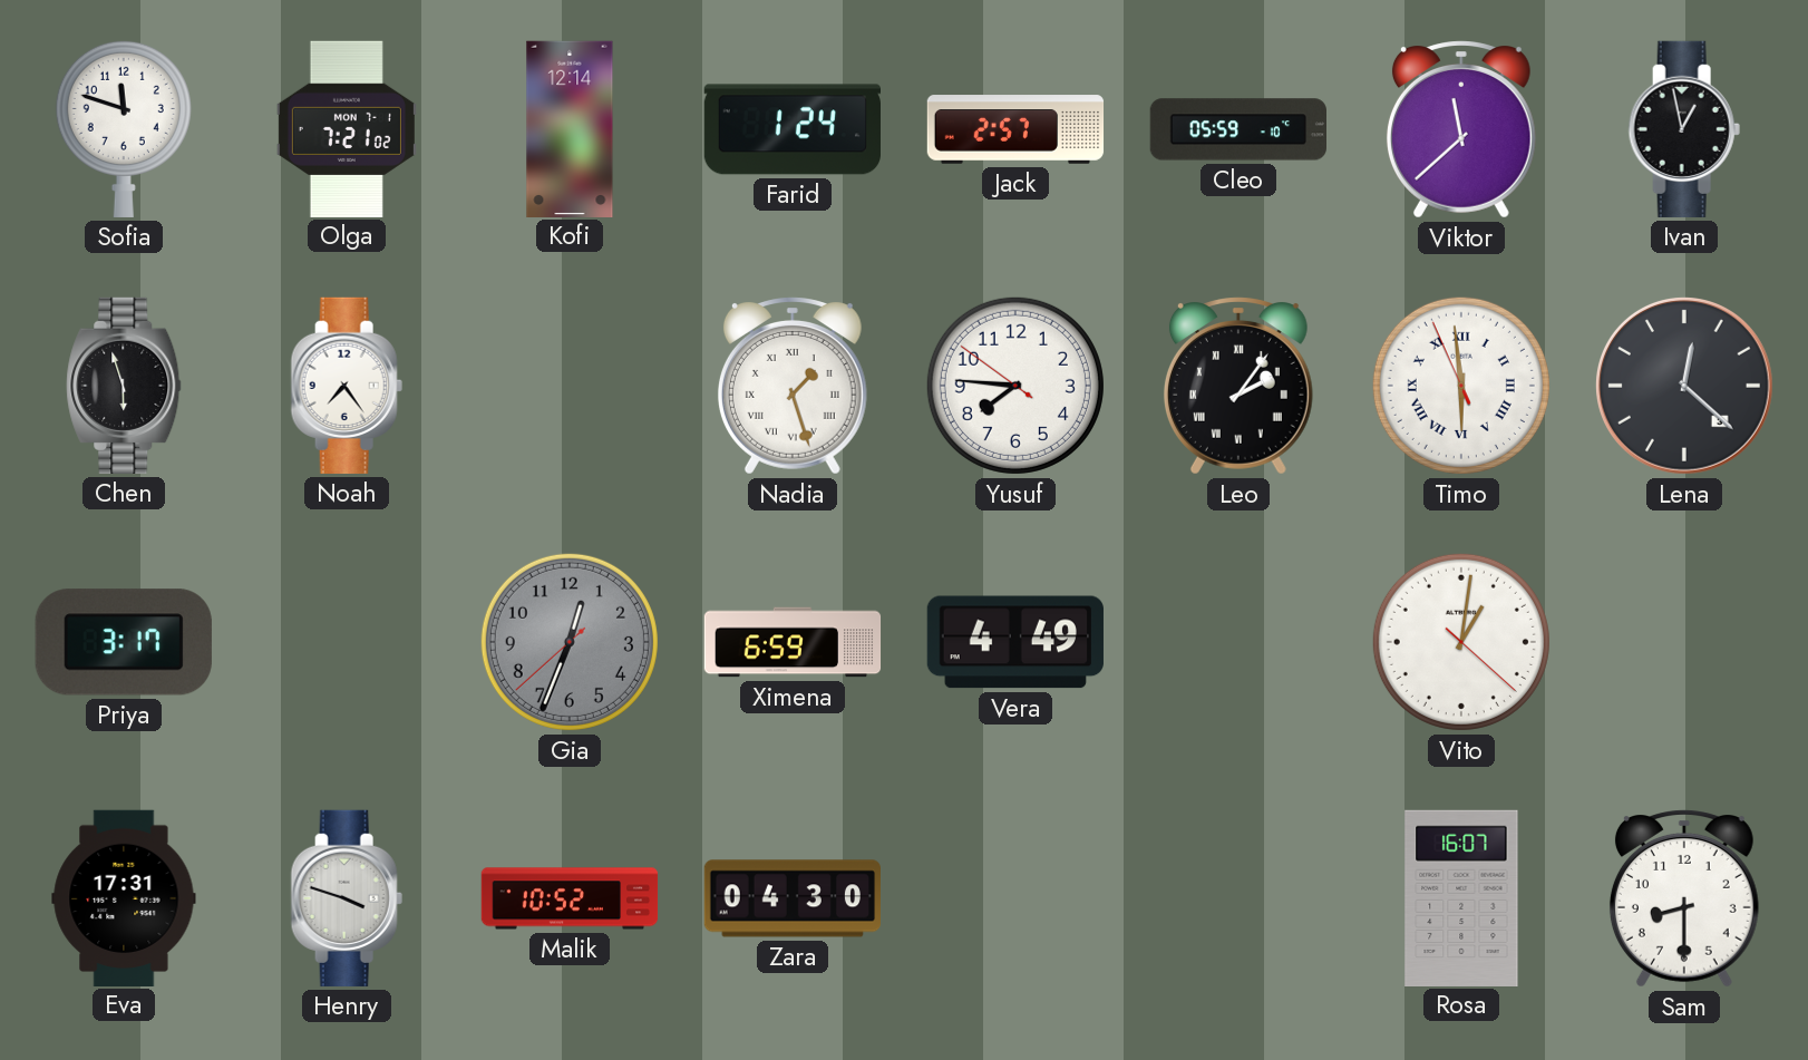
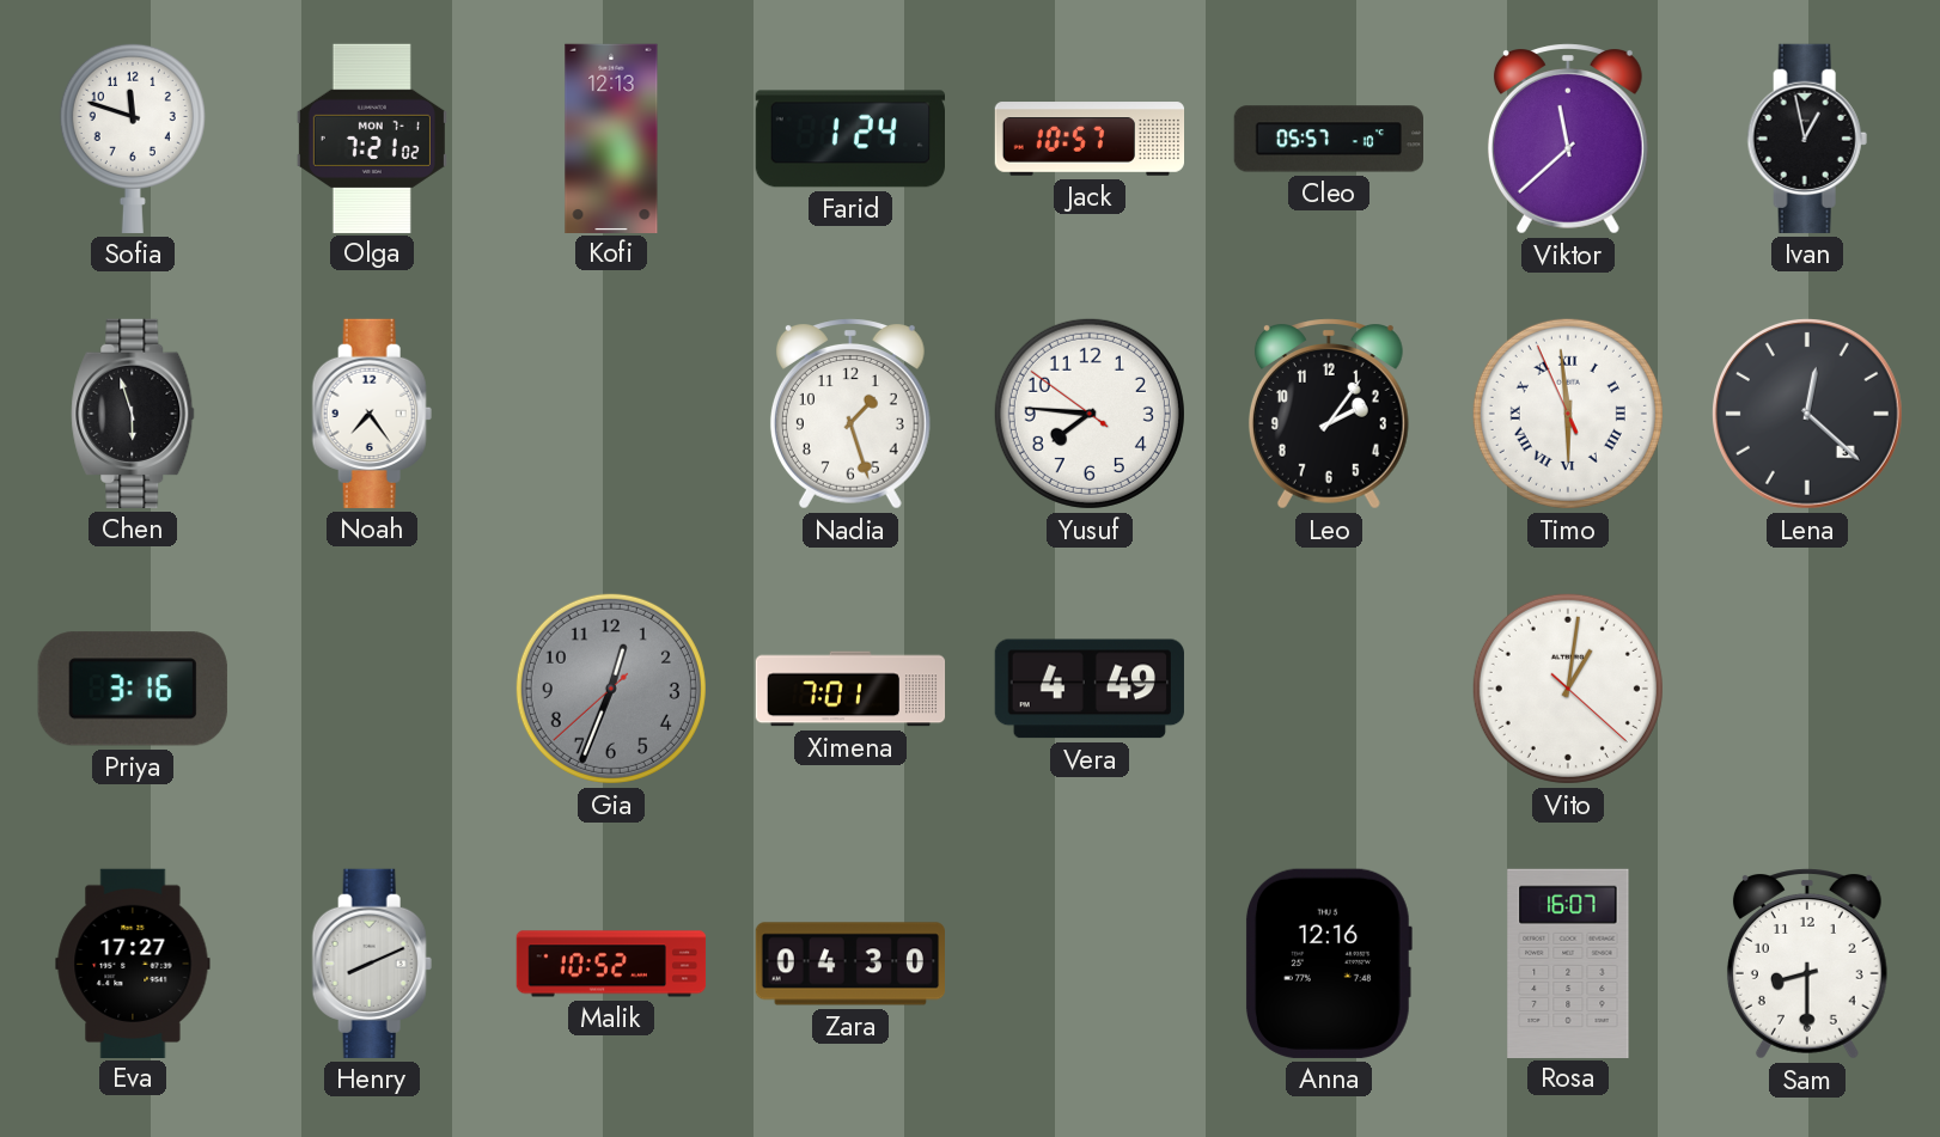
Kofi: 12:14 -> 12:13 (611, 137)
Jack: 2:57 -> 10:57 (1090, 139)
Cleo: 05:59 -> 05:57 (1328, 139)
Nadia numerals: Roman -> Arabic (850, 414)
Leo numerals: Roman -> Arabic (1329, 414)
Priya: 3:17 -> 3:16 (133, 689)
Ximena: 6:59 -> 7:01 (850, 689)
Eva: 17:31 -> 17:27 (133, 962)
Henry: 3:48 -> 8:11 (372, 964)
Anna: none -> 12:16 (1329, 964)
